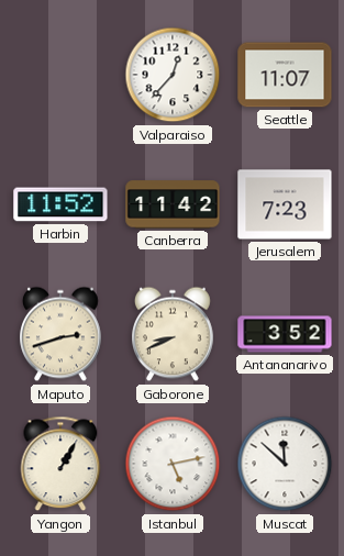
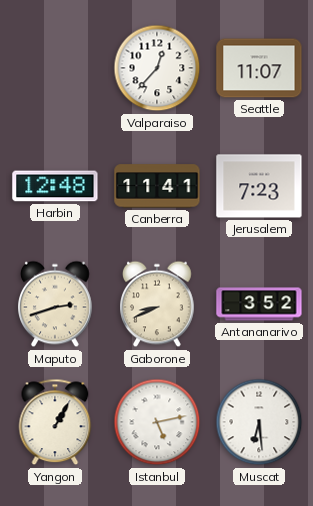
Harbin: 11:52 -> 12:48 (55, 186)
Canberra: 11:42 -> 11:41 (157, 186)
Muscat: 11:52 -> 6:29 (259, 422)
